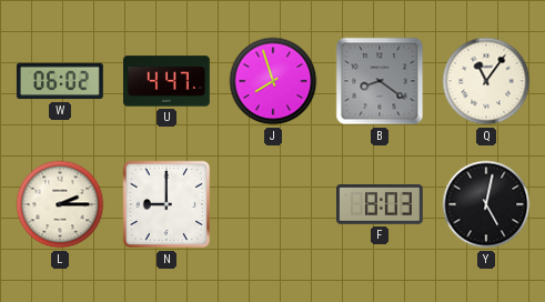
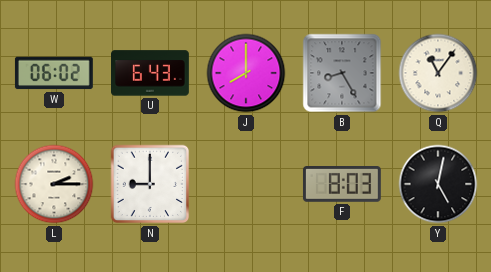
U: 4:47 -> 6:43 (151, 73)
J: 7:57 -> 8:00 (246, 73)
B: 8:21 -> 8:25 (342, 73)
